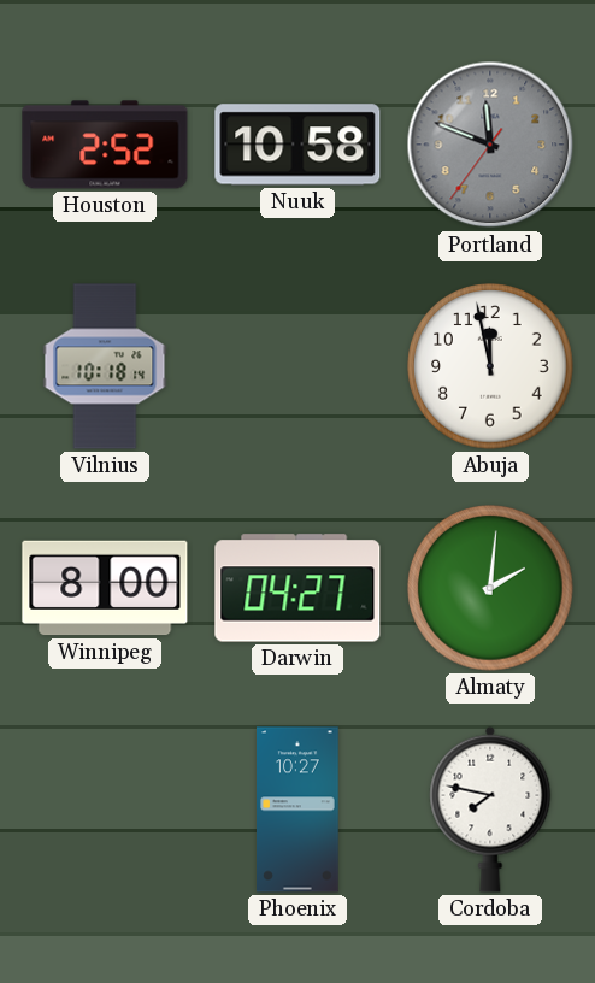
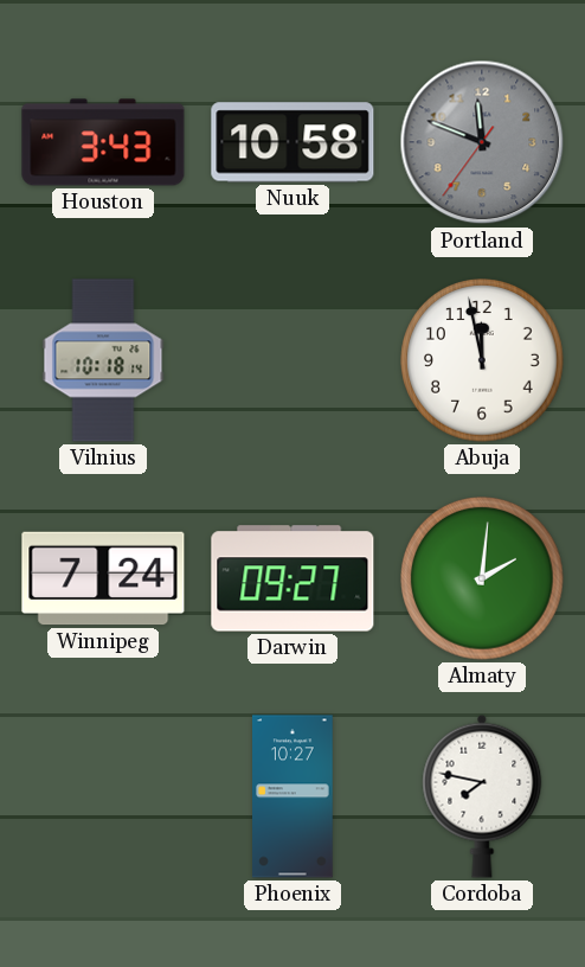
Houston: 2:52 -> 3:43 (103, 142)
Winnipeg: 8:00 -> 7:24 (103, 578)
Darwin: 04:27 -> 09:27 (292, 578)
